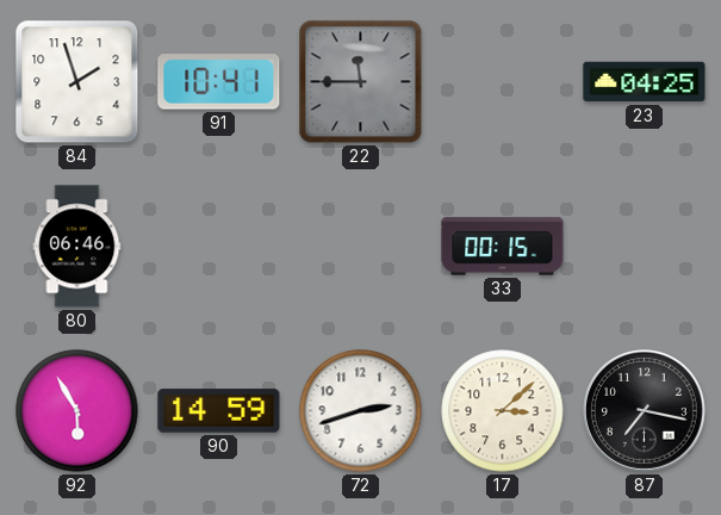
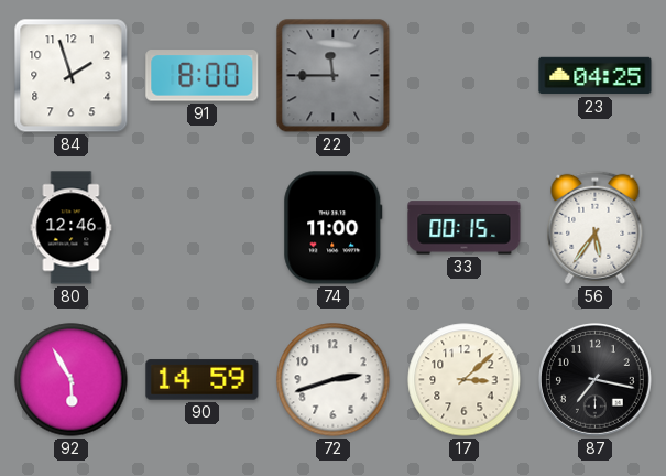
91: 10:41 -> 8:00 (203, 76)
80: 06:46 -> 12:46 (72, 228)
74: none -> 11:00 (334, 228)
56: none -> 5:36 (596, 227)
